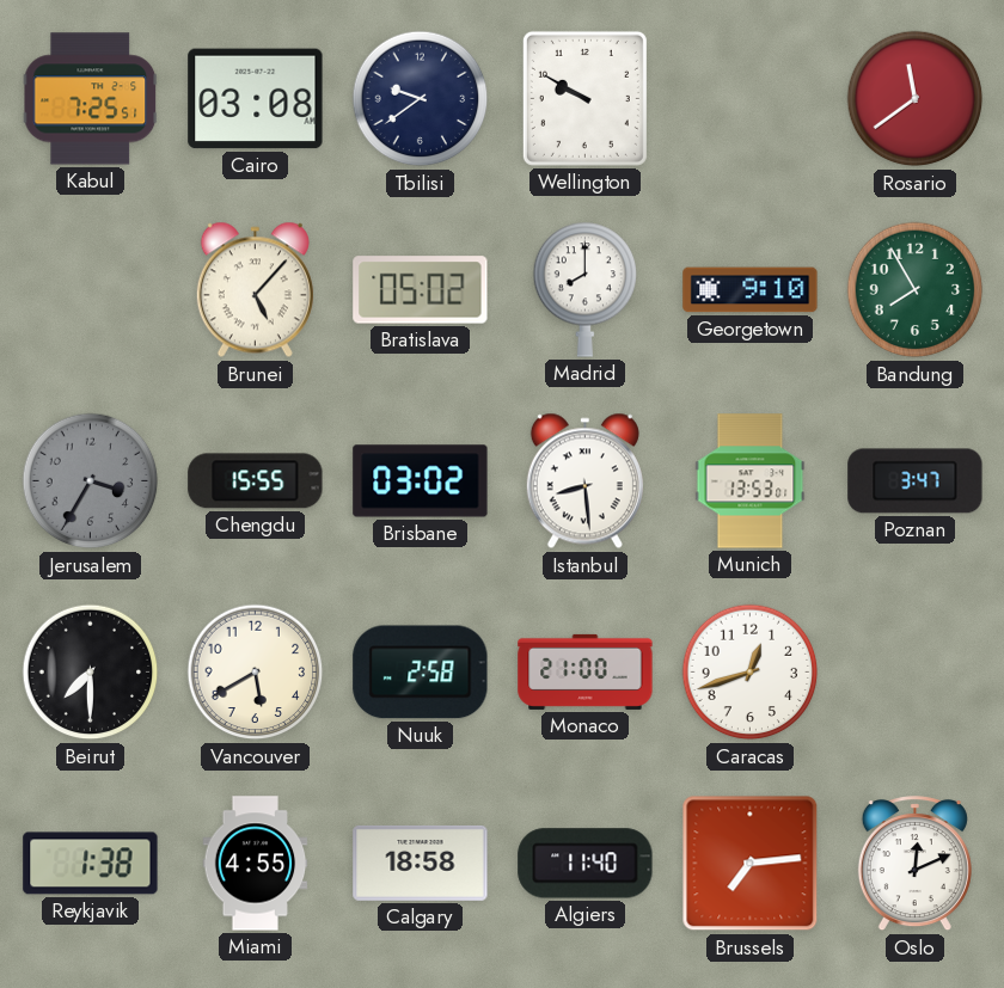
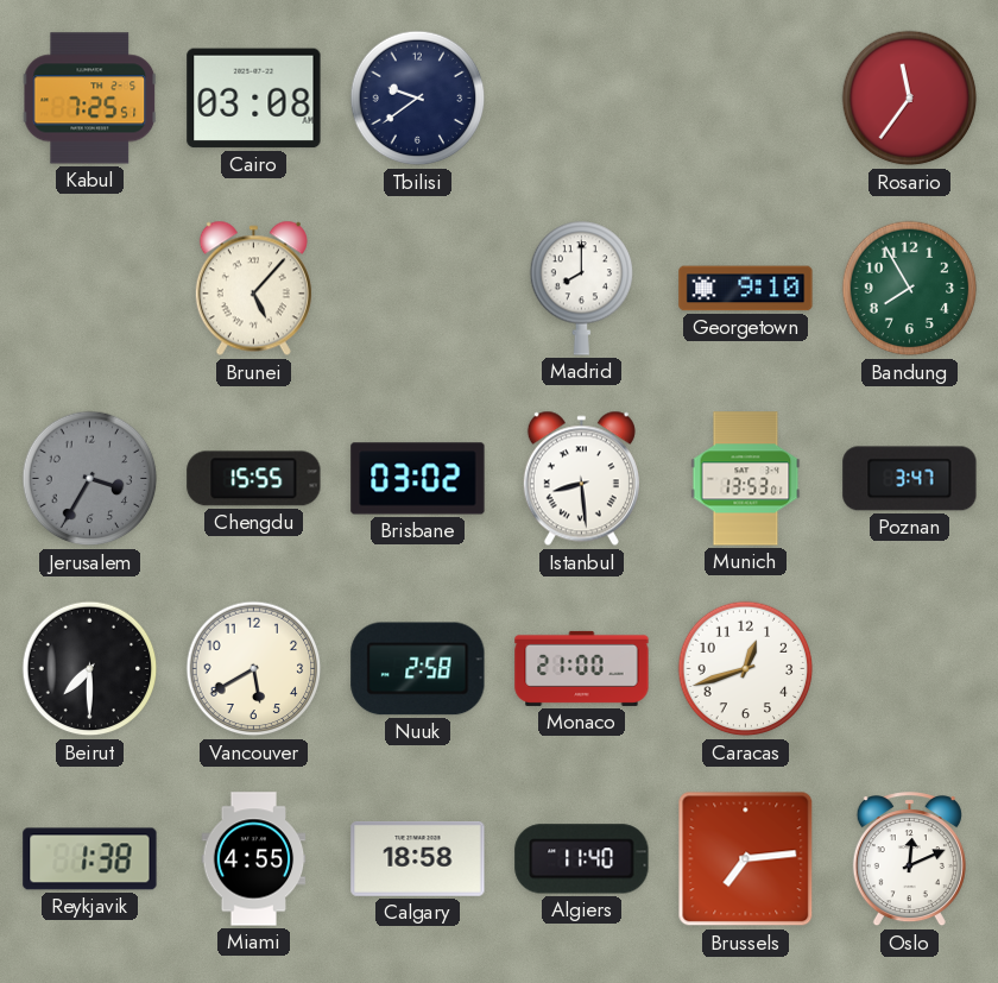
Wellington: 9:50 -> none (584, 98)
Rosario: 11:39 -> 11:36 (910, 99)
Bratislava: 05:02 -> none (421, 290)
